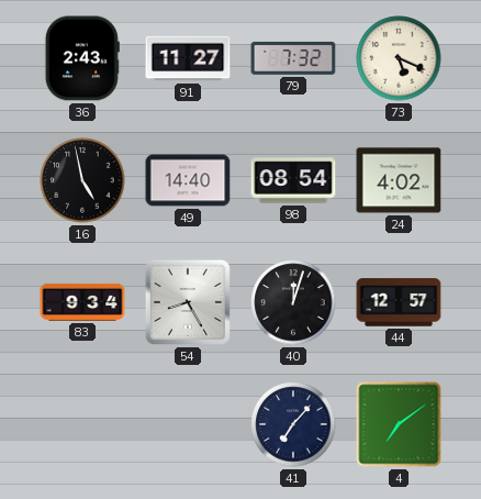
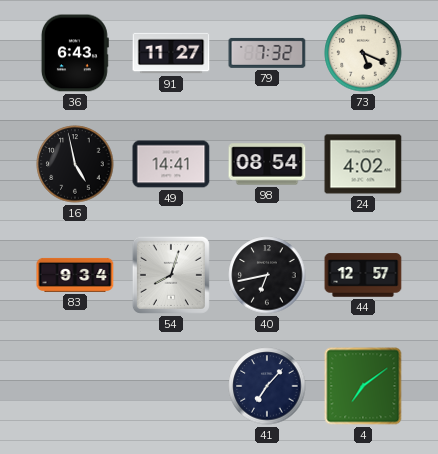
36: 2:43 -> 6:43 (75, 53)
49: 14:40 -> 14:41 (171, 164)
54: 8:25 -> 8:03 (171, 275)
40: 12:03 -> 6:43 (267, 275)
